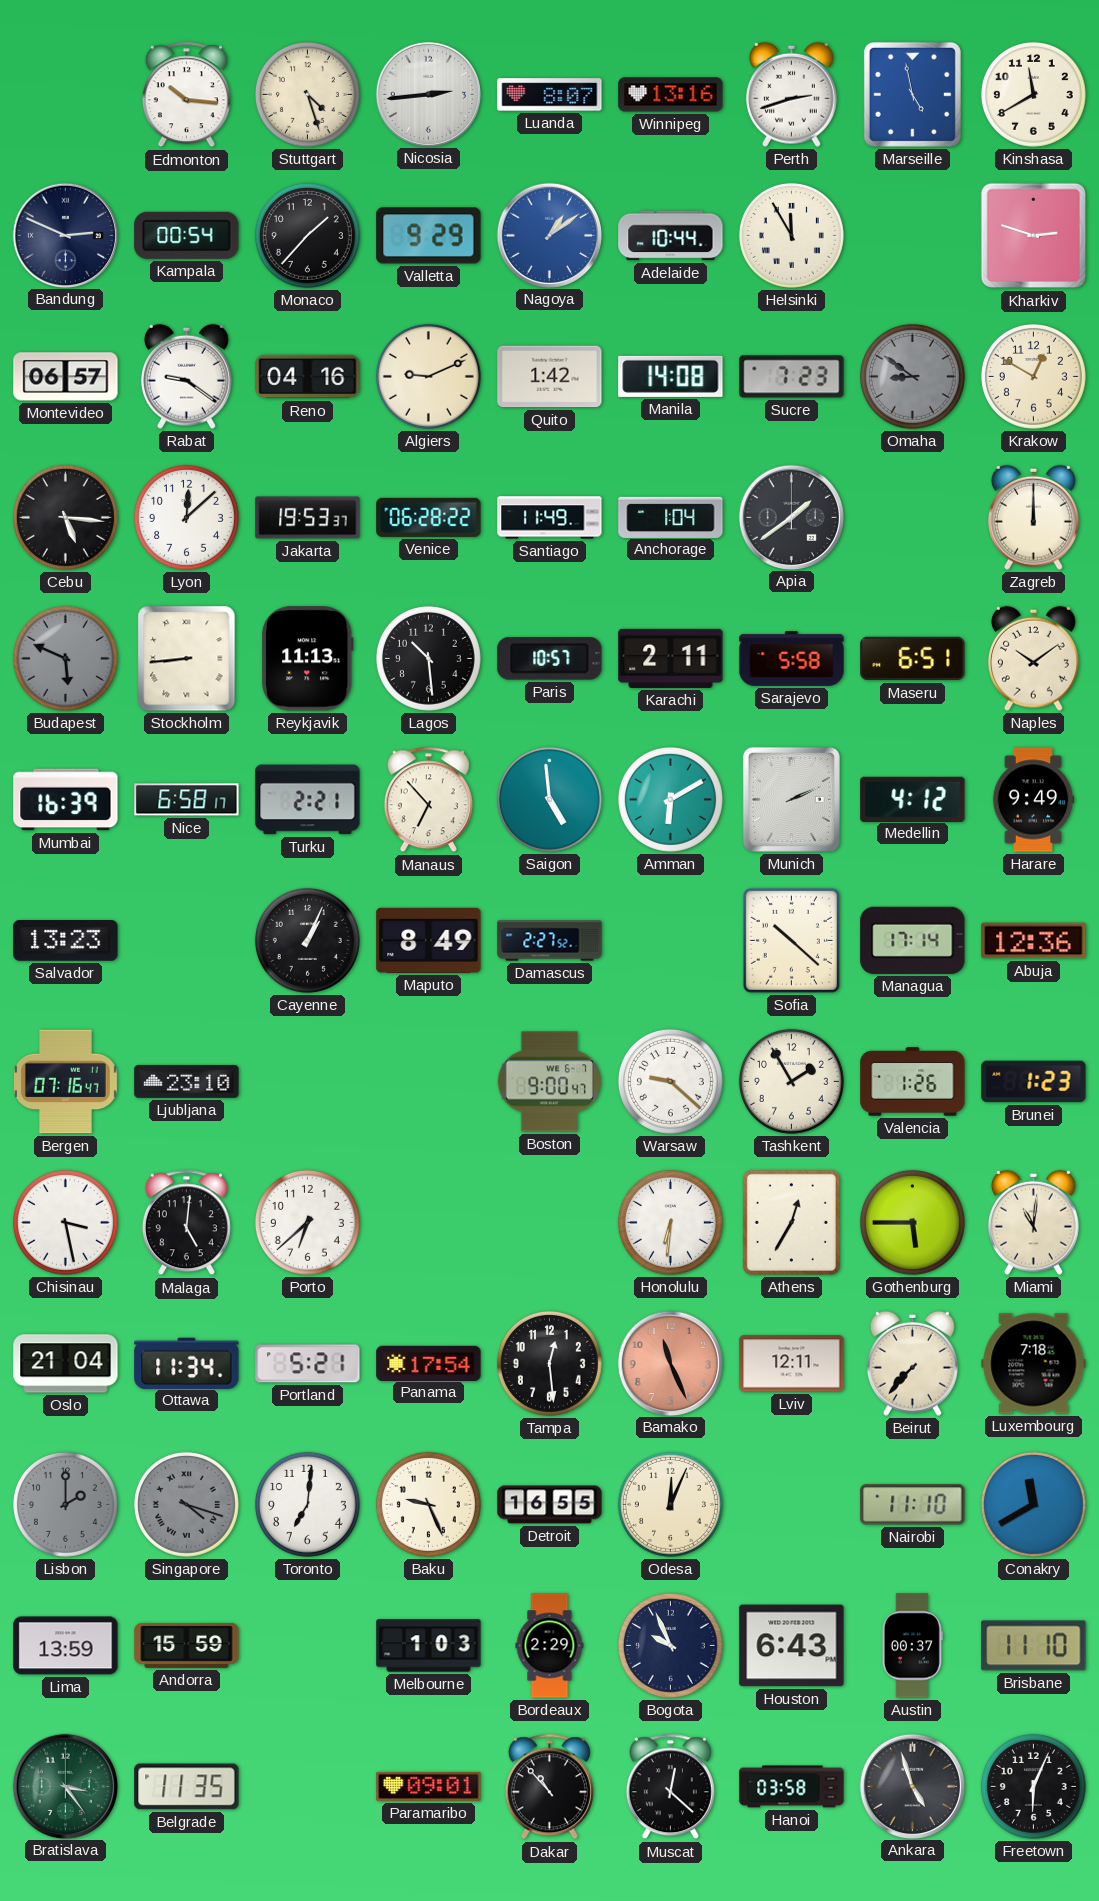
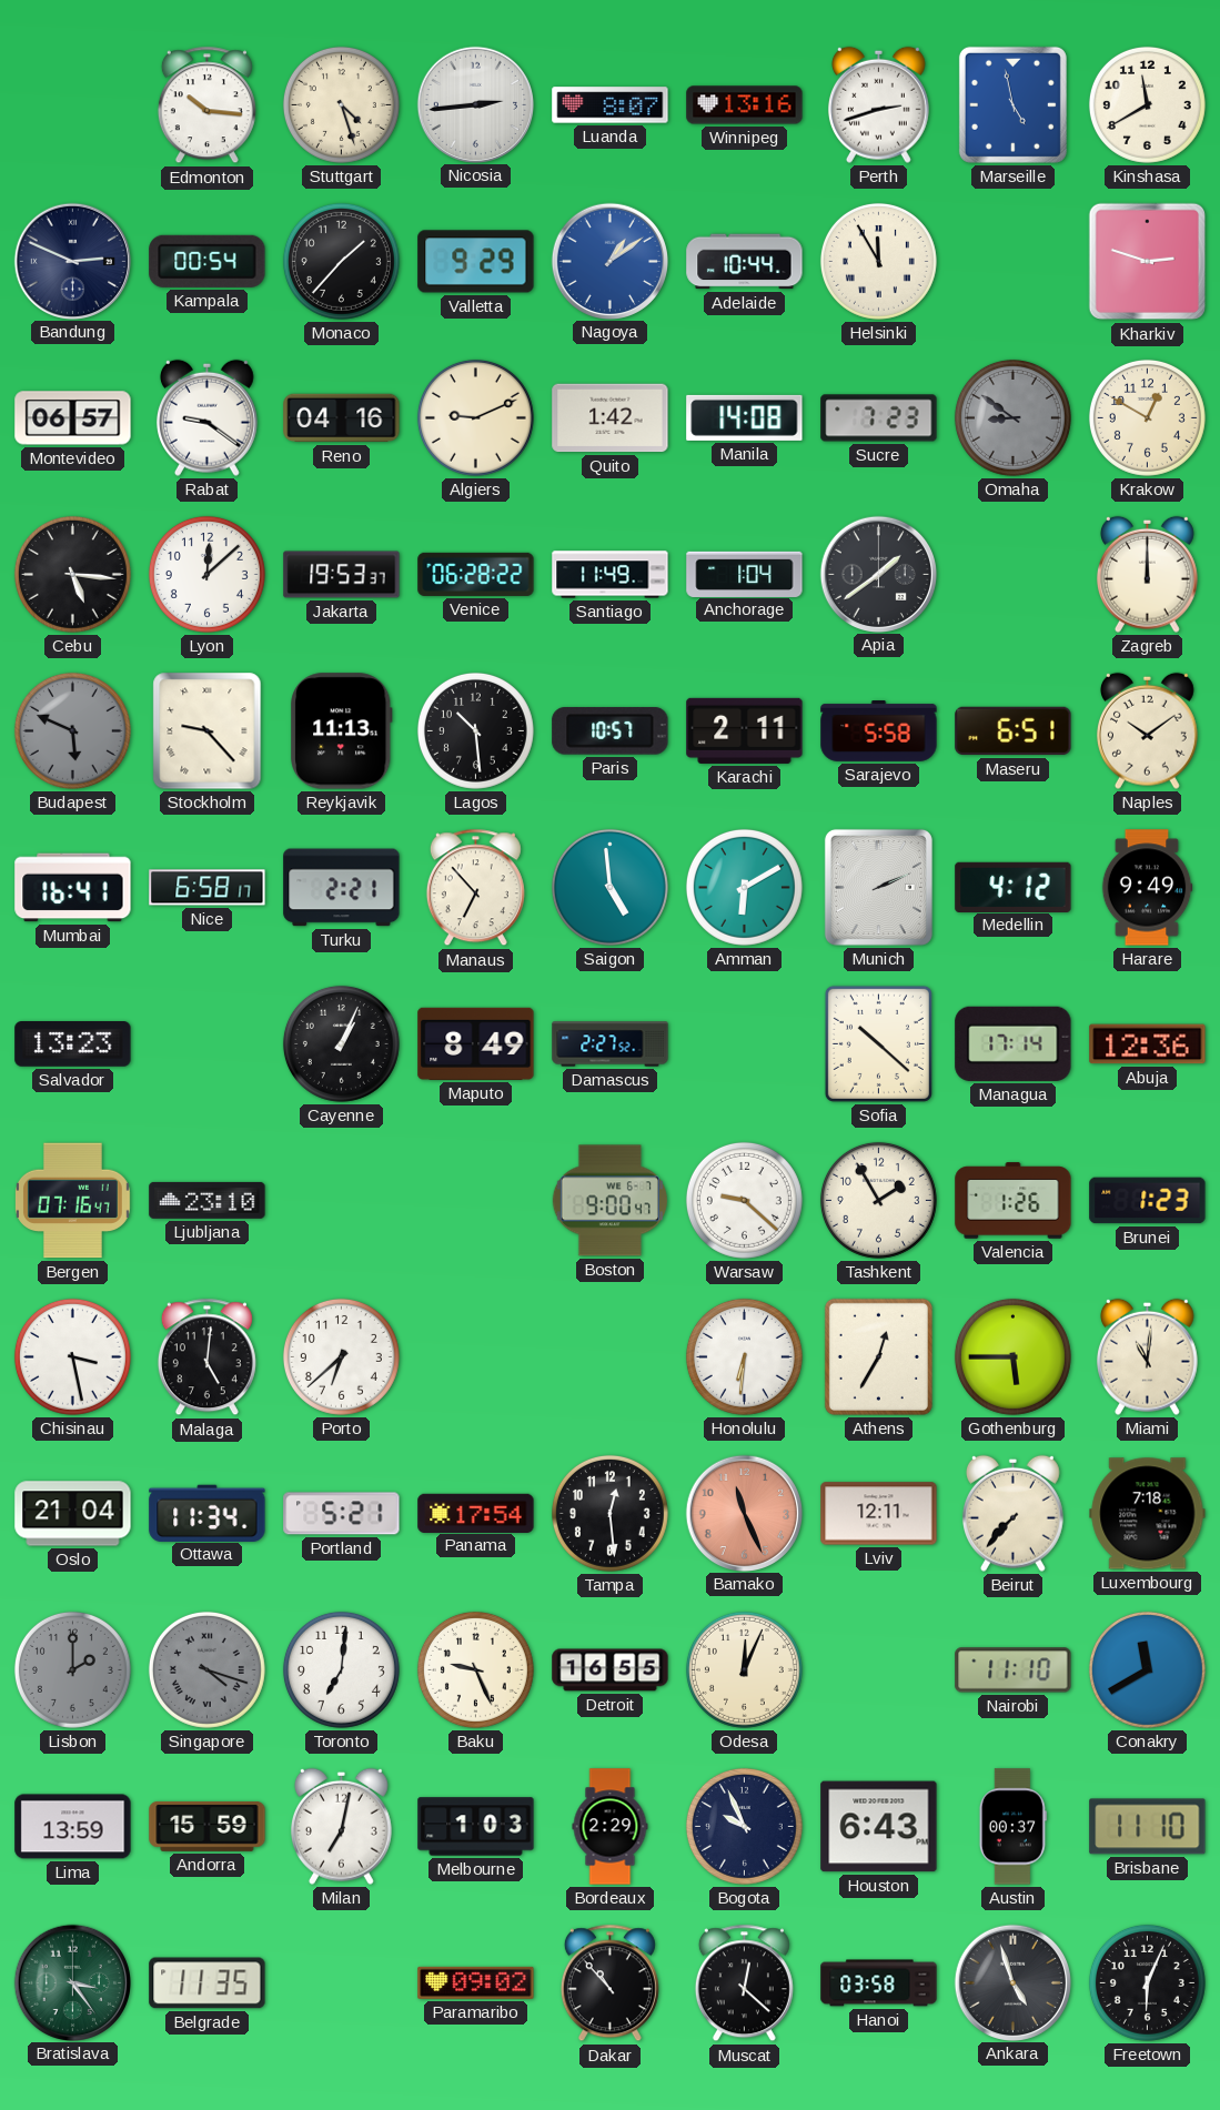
Stockholm: 8:44 -> 9:23 (208, 731)
Mumbai: 16:39 -> 16:41 (73, 888)
Milan: none -> 7:02 (341, 1826)
Paramaribo: 09:01 -> 09:02 (476, 1982)
